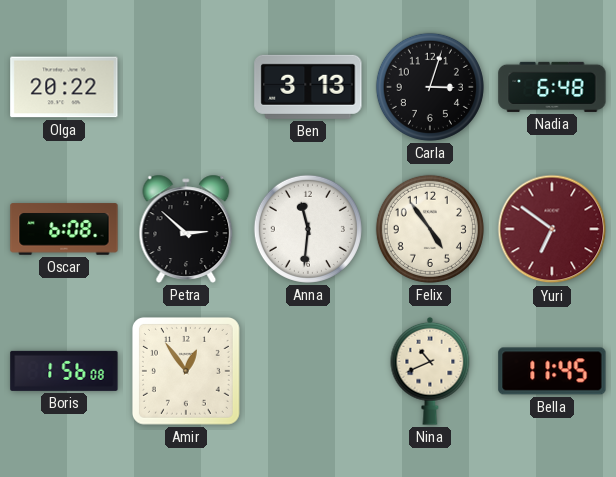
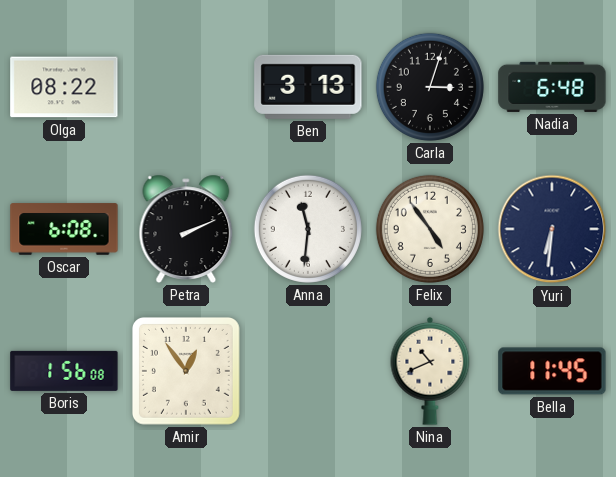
Olga: 20:22 -> 08:22 (64, 87)
Petra: 2:52 -> 2:11 (186, 229)
Yuri: 6:51 -> 6:31 (552, 229)
Yuri dial: burgundy -> navy (552, 229)
